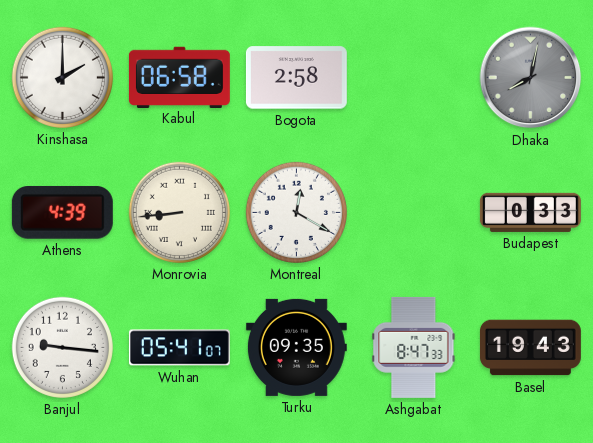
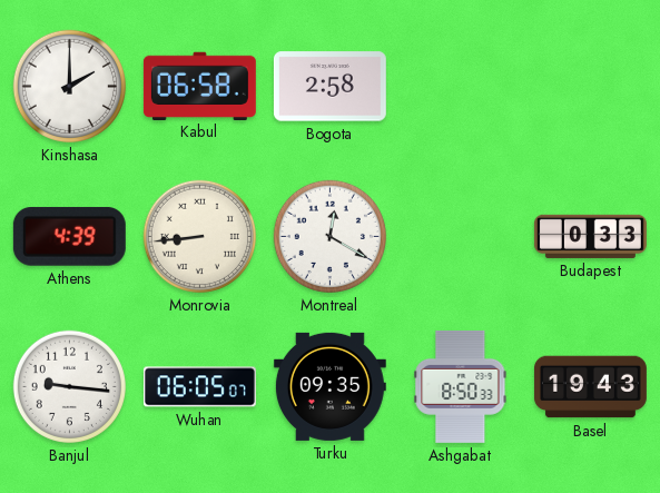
Dhaka: 8:02 -> none (531, 78)
Wuhan: 05:41 -> 06:05 (199, 387)
Ashgabat: 8:47 -> 8:50 (461, 386)
